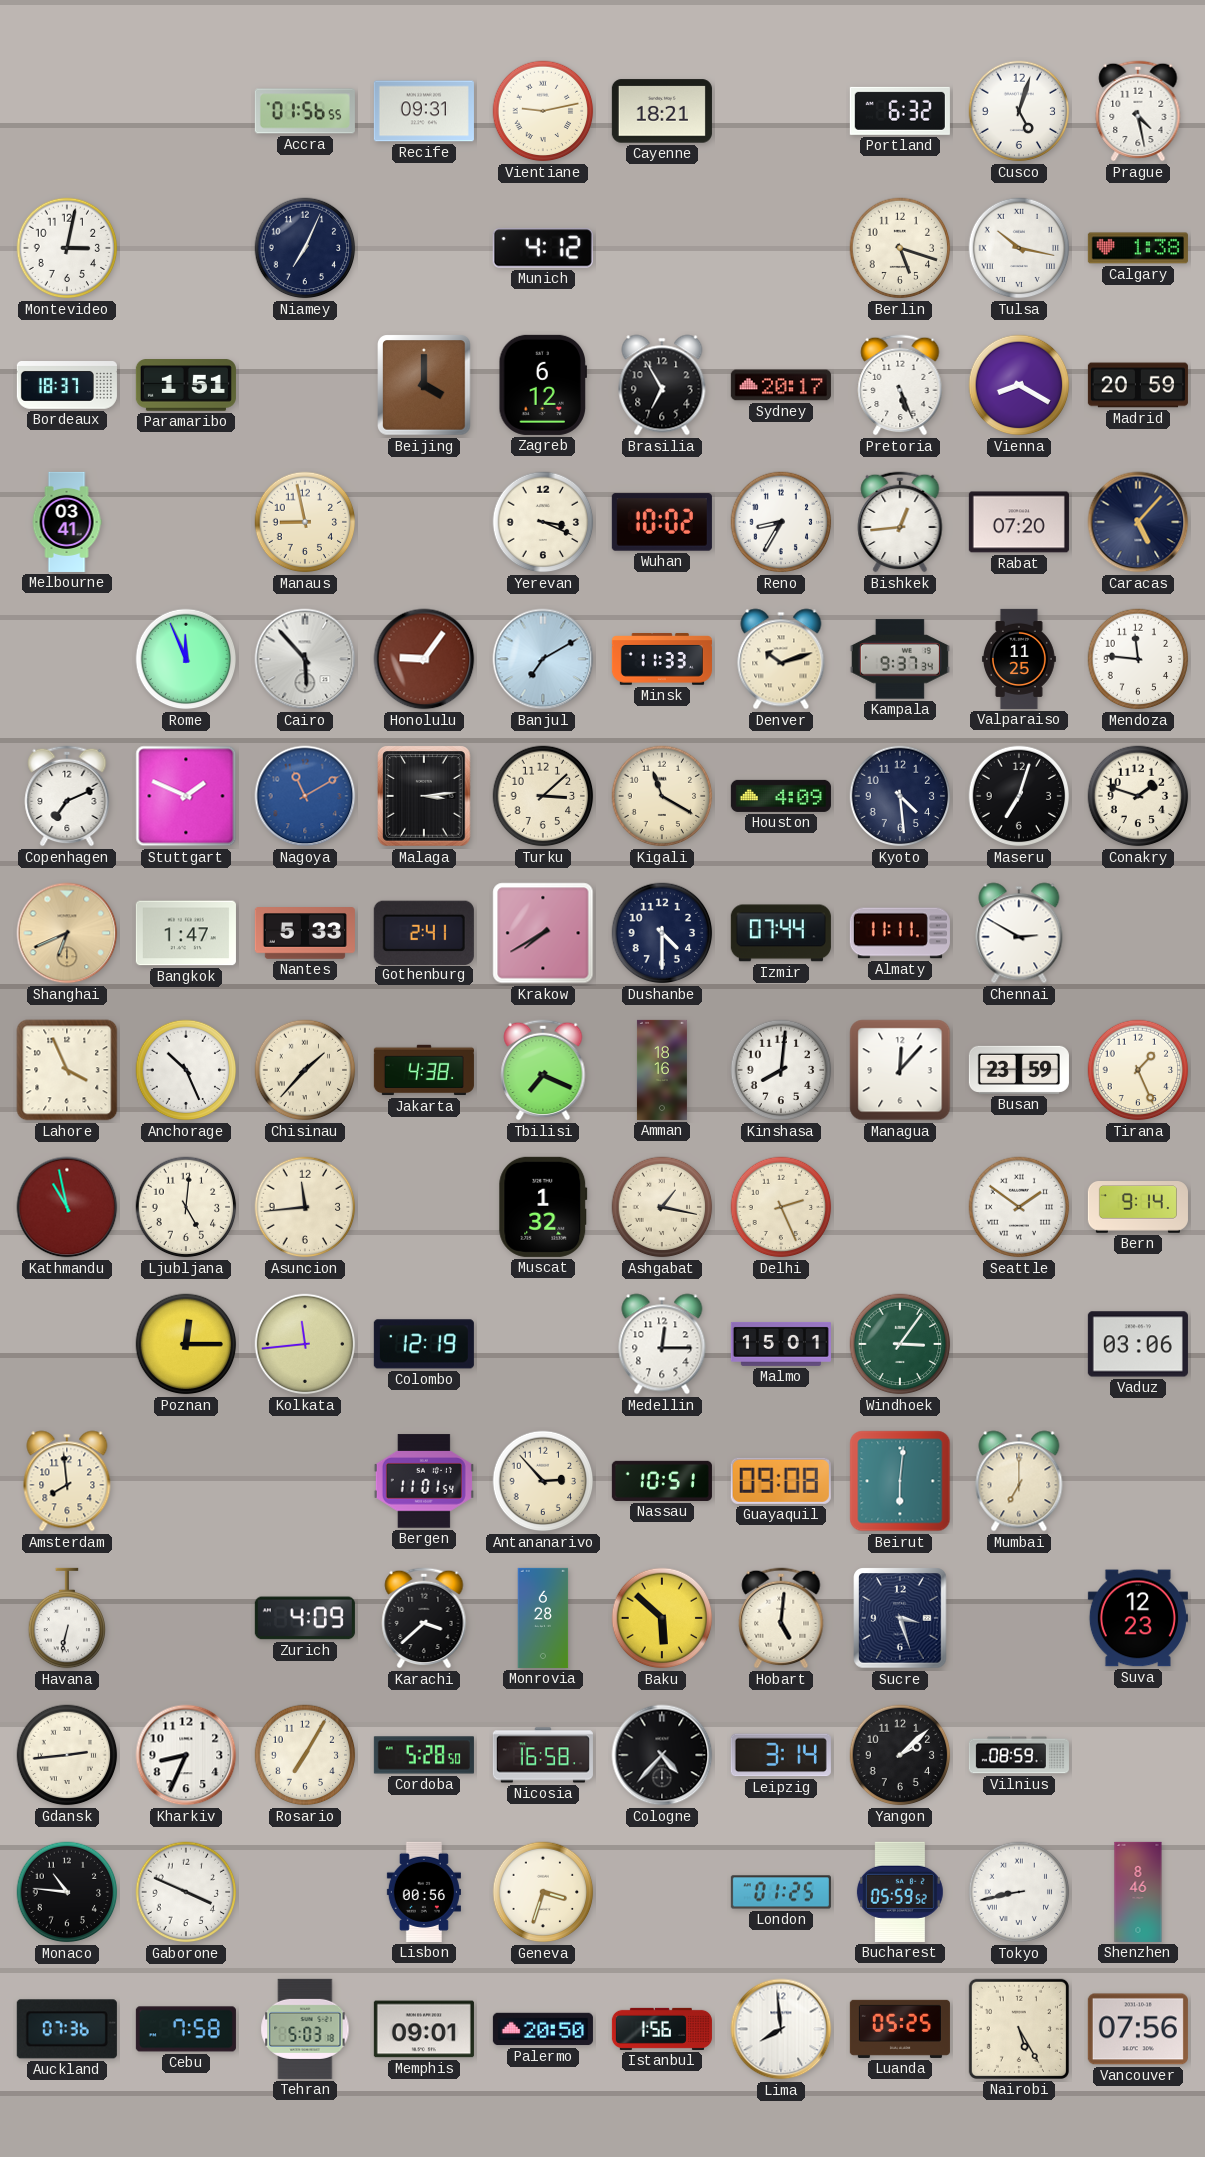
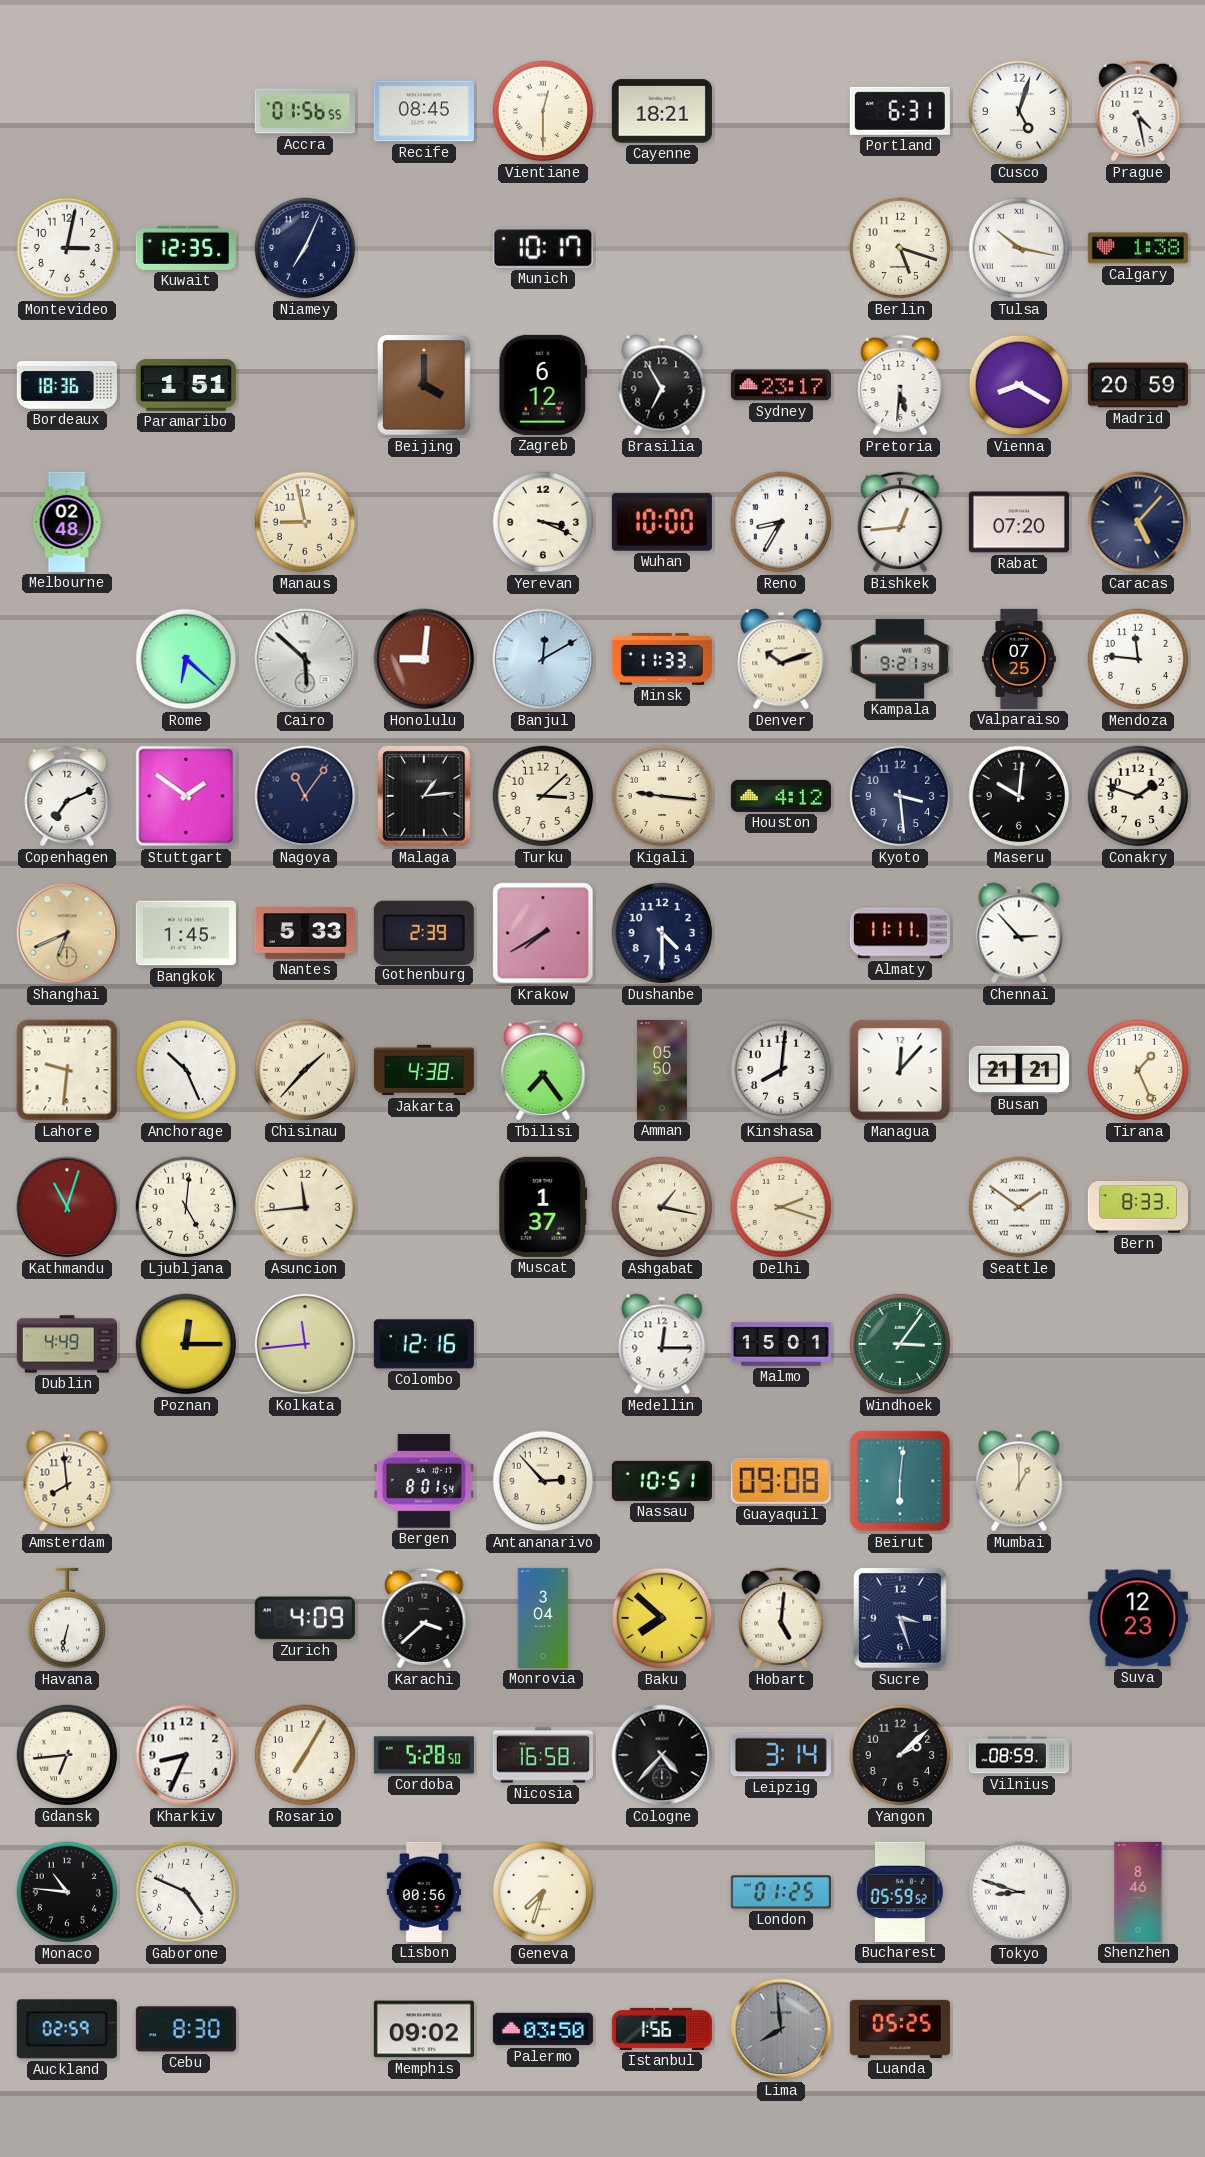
Recife: 09:31 -> 08:45 (424, 111)
Vientiane: 9:13 -> 12:30 (543, 111)
Portland: 6:32 -> 6:31 (900, 111)
Kuwait: none -> 12:35 (186, 248)
Munich: 4:12 -> 10:17 (543, 248)
Bordeaux: 18:37 -> 18:36 (67, 386)
Sydney: 20:17 -> 23:17 (781, 385)
Pretoria: 5:26 -> 5:31 (900, 385)
Melbourne: 03:41 -> 02:48 (67, 522)
Wuhan: 10:02 -> 10:00 (662, 522)
Rome: 11:56 -> 6:22 (186, 659)
Cairo: 5:53 -> 5:52 (305, 659)
Honolulu: 9:06 -> 9:01 (424, 659)
Banjul: 7:10 -> 12:10 (543, 659)
Kampala: 9:37 -> 9:21 (900, 659)
Valparaiso: 11:25 -> 07:25 (1019, 659)
Stuttgart: 1:49 -> 1:51 (186, 796)
Nagoya: 11:10 -> 11:06 (305, 796)
Nagoya dial: blue -> navy (305, 796)
Malaga: 3:14 -> 1:14 (424, 796)
Kigali: 11:20 -> 9:16 (662, 796)
Houston: 4:09 -> 4:12 (781, 796)
Kyoto: 4:29 -> 3:29 (900, 796)
Maseru: 7:03 -> 10:01 (1019, 796)
Bangkok: 1:47 -> 1:45 (186, 933)
Gothenburg: 2:41 -> 2:39 (424, 932)
Izmir: 07:44 -> none (781, 933)
Chennai: 2:50 -> 2:53 (1019, 933)
Lahore: 3:56 -> 9:31 (67, 1070)
Tbilisi: 7:19 -> 7:24 (543, 1070)
Amman: 18:16 -> 05:50 (662, 1070)
Busan: 23:59 -> 21:21 (1019, 1070)
Kathmandu: 10:58 -> 11:03 (67, 1207)
Muscat: 1:32 -> 1:37 (543, 1207)
Delhi: 2:26 -> 2:18 (781, 1207)
Bern: 9:14 -> 8:33 (1138, 1208)
Dublin: none -> 4:49 (67, 1344)
Colombo: 12:19 -> 12:16 (424, 1344)
Vaduz: 03:06 -> none (1138, 1344)
Bergen: 11:01 -> 8:01 (424, 1481)
Mumbai: 7:00 -> 1:00 (1019, 1481)
Monrovia: 6:28 -> 3:04 (543, 1618)
Baku: 5:52 -> 7:52 (662, 1618)
Gdansk: 2:44 -> 6:44 (67, 1755)
Gaborone: 3:49 -> 4:49 (186, 1892)
Geneva: 3:33 -> 7:33 (543, 1892)
Tokyo: 8:43 -> 8:48 (1019, 1892)
Auckland: 07:36 -> 02:59 (67, 2029)
Cebu: 7:58 -> 8:30 (186, 2029)
Tehran: 5:03 -> none (305, 2029)
Memphis: 09:01 -> 09:02 (424, 2029)
Palermo: 20:50 -> 03:50 (543, 2029)
Lima dial: white -> grey (781, 2029)
Nairobi: 5:25 -> none (1019, 2029)
Vancouver: 07:56 -> none (1138, 2029)
